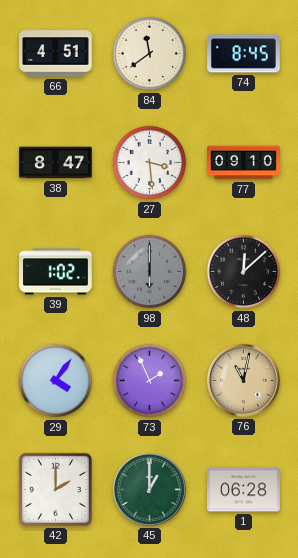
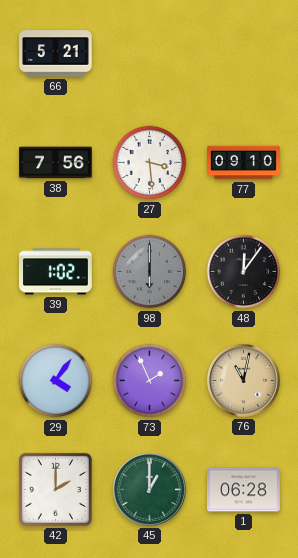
66: 4:51 -> 5:21 (56, 54)
84: 11:39 -> none (150, 54)
74: 8:45 -> none (244, 54)
38: 8:47 -> 7:56 (56, 163)
48: 12:08 -> 12:06 (244, 272)
